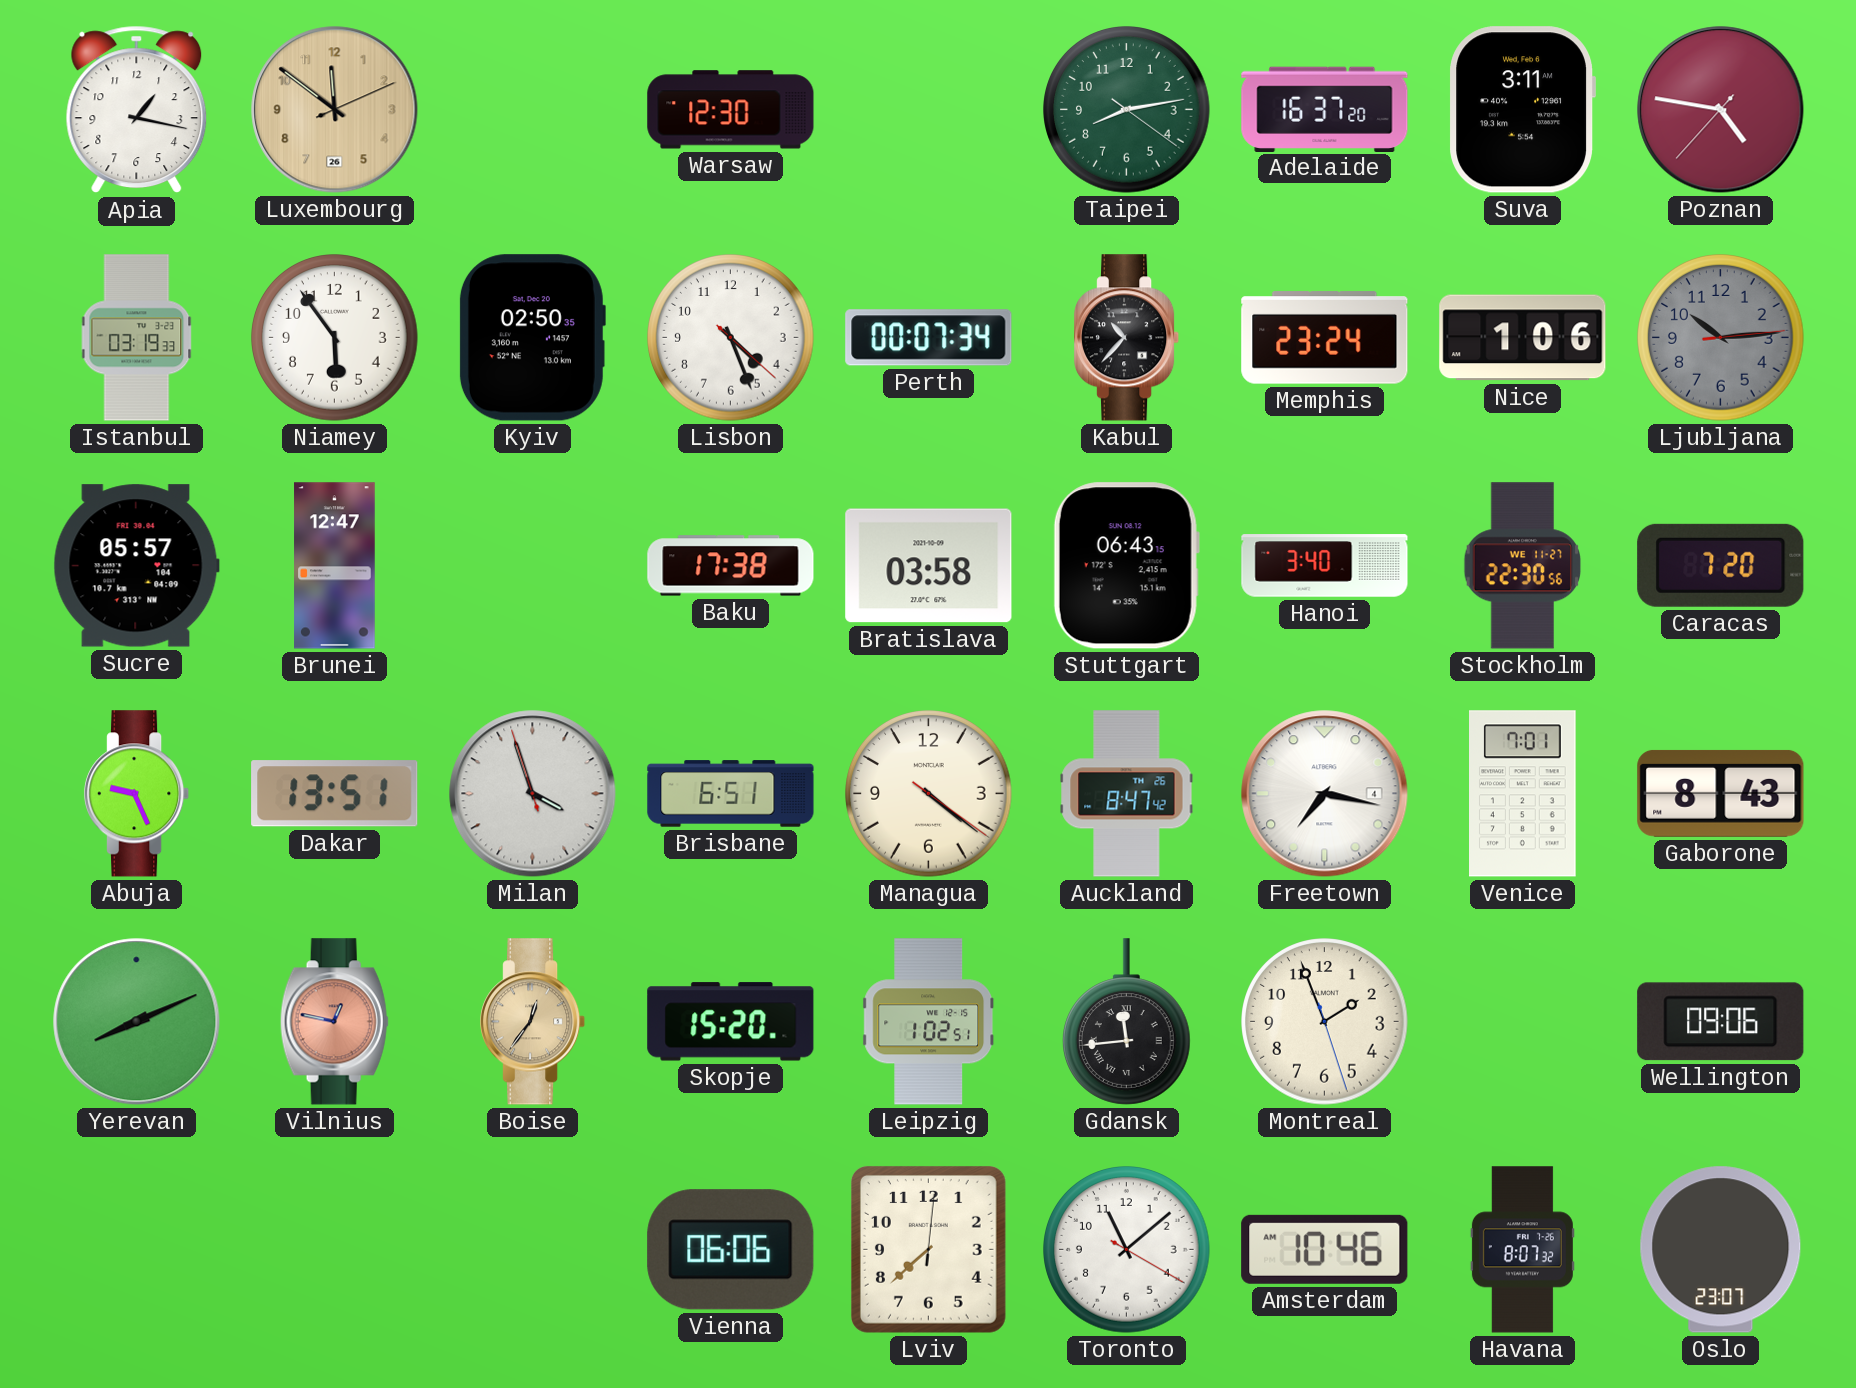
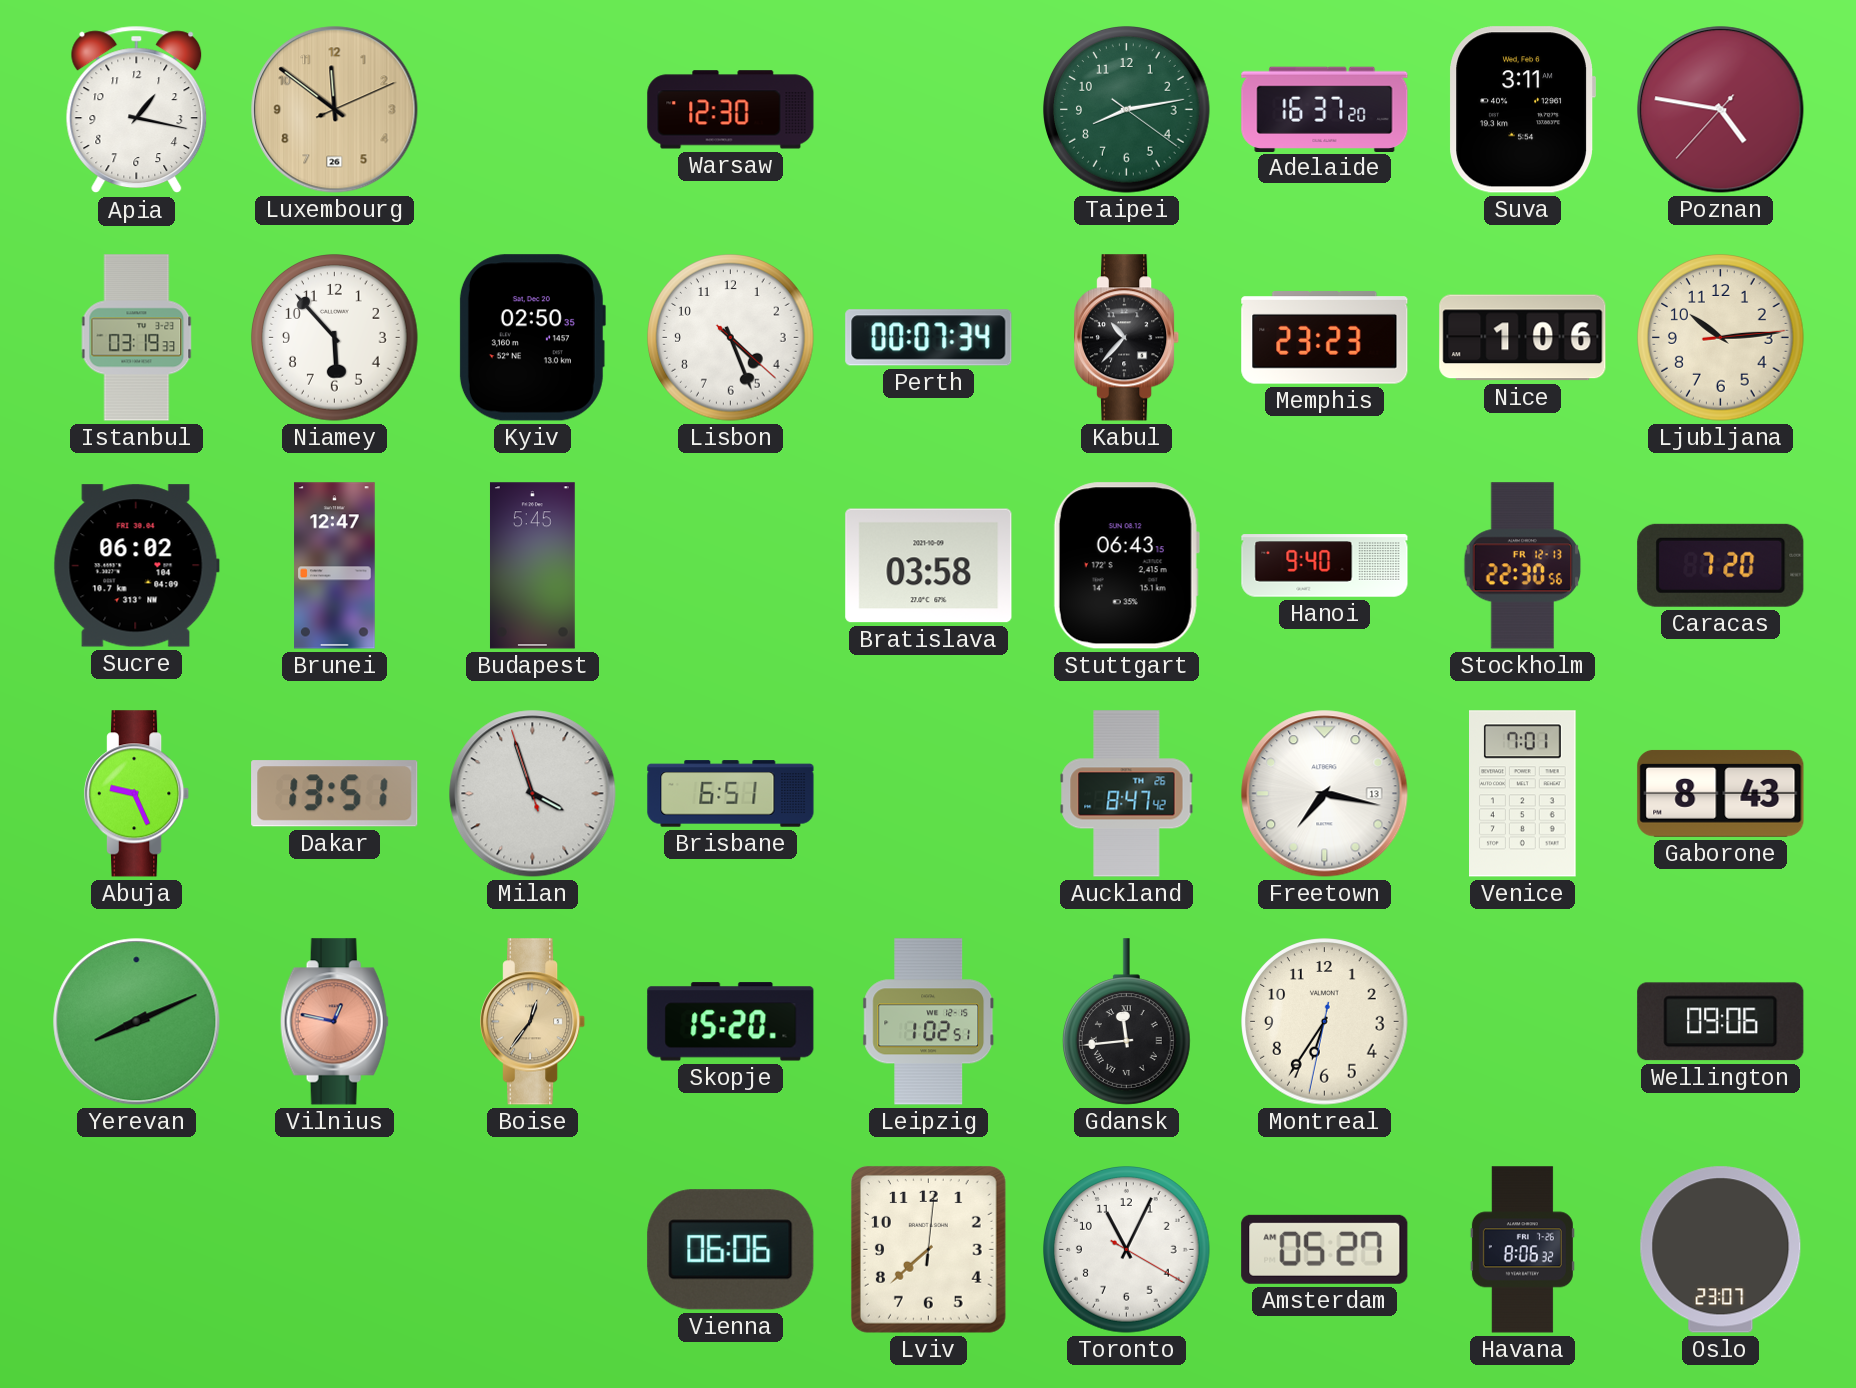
Niamey: 5:54 -> 5:53 (335, 338)
Memphis: 23:24 -> 23:23 (1325, 338)
Ljubljana dial: grey -> cream (1721, 338)
Sucre: 05:57 -> 06:02 (136, 566)
Budapest: none -> 5:45 (532, 566)
Baku: 17:38 -> none (731, 566)
Hanoi: 3:40 -> 9:40 (1325, 566)
Stockholm date: WE 11-27 -> FR 12-13 (1523, 566)
Managua: 4:21 -> none (929, 794)
Freetown date: 4 -> 13 (1325, 794)
Montreal: 1:56 -> 6:35 (1325, 1022)
Toronto: 11:08 -> 11:04 (1127, 1250)
Amsterdam: 10:46 -> 05:27 (1325, 1249)
Havana: 8:07 -> 8:06 (1522, 1250)
